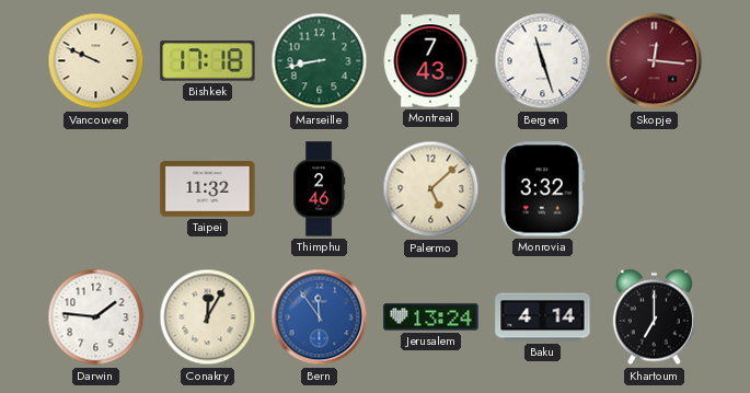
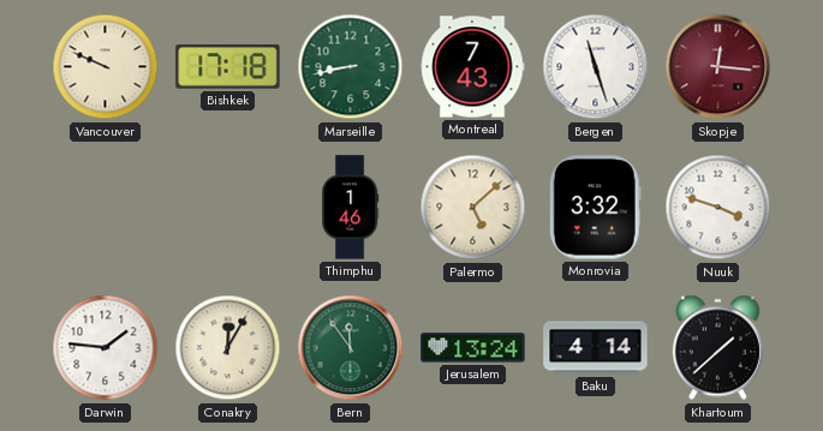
Taipei: 11:32 -> none (208, 189)
Thimphu: 2:46 -> 1:46 (350, 208)
Nuuk: none -> 3:48 (718, 208)
Bern dial: blue -> green (351, 348)
Khartoum: 7:00 -> 1:38 (717, 348)
